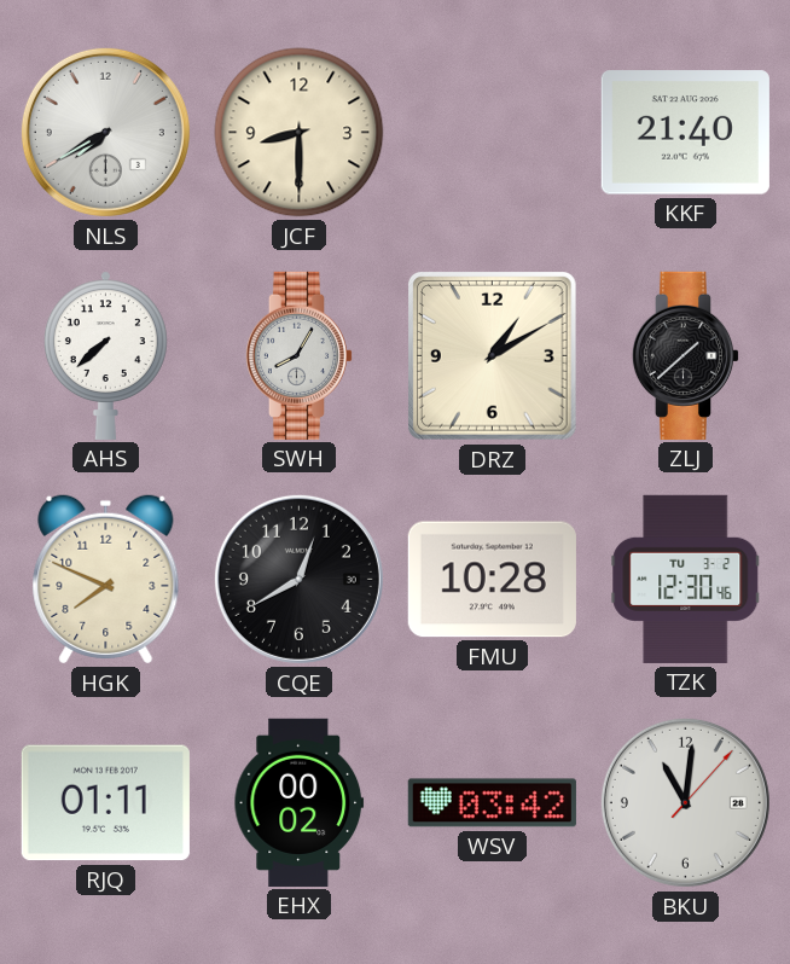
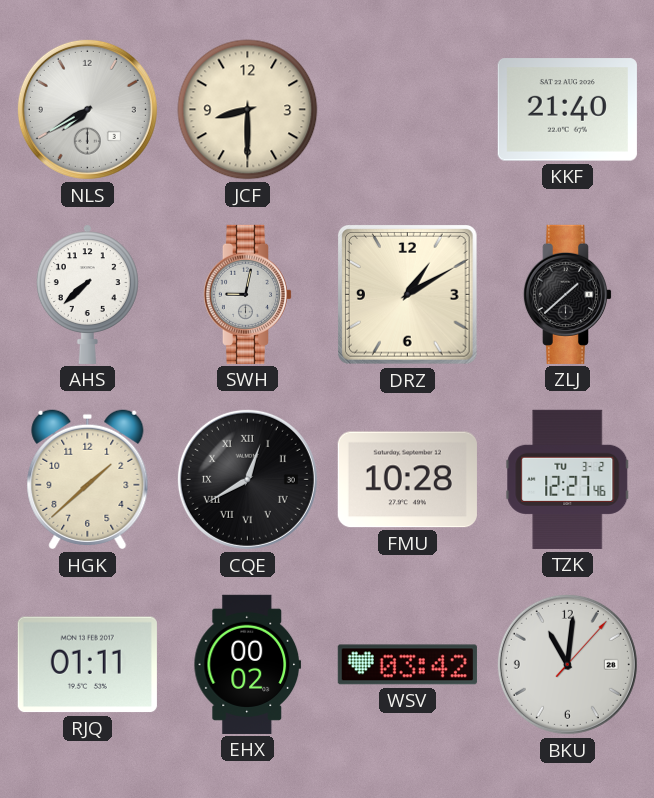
SWH: 8:05 -> 9:02 (248, 294)
HGK: 7:49 -> 1:38 (88, 480)
CQE numerals: Arabic -> Roman (247, 479)
TZK: 12:30 -> 12:27 (568, 479)
